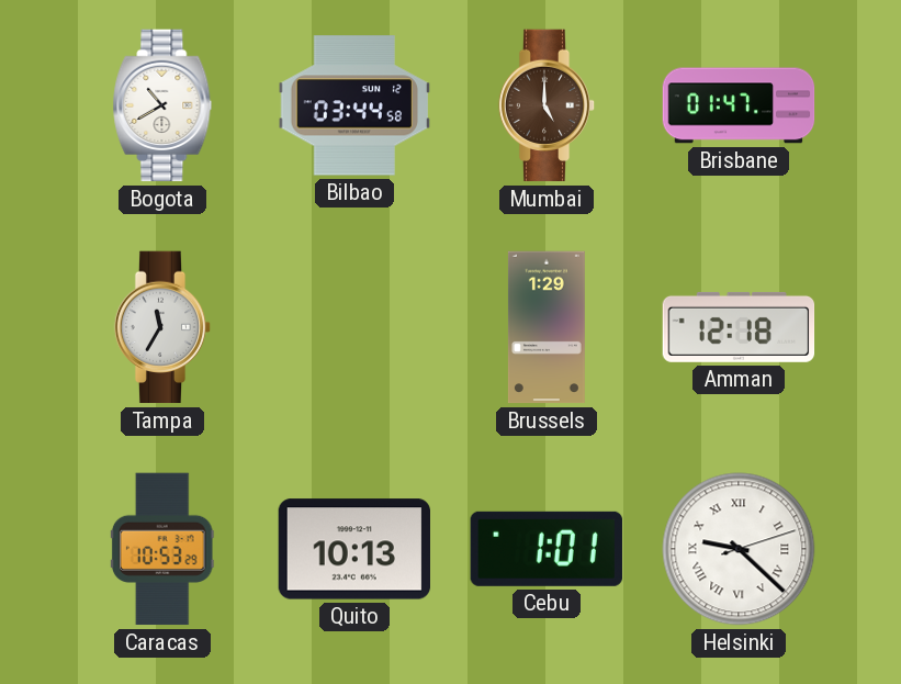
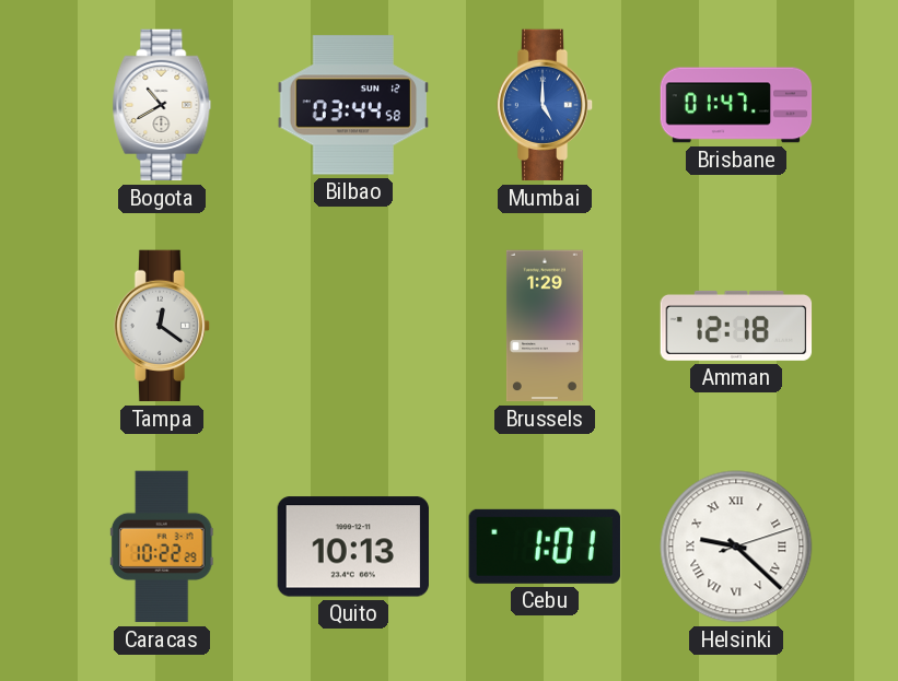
Mumbai dial: brown -> blue (545, 105)
Tampa: 11:35 -> 12:21 (162, 326)
Caracas: 10:53 -> 10:22 (162, 547)
